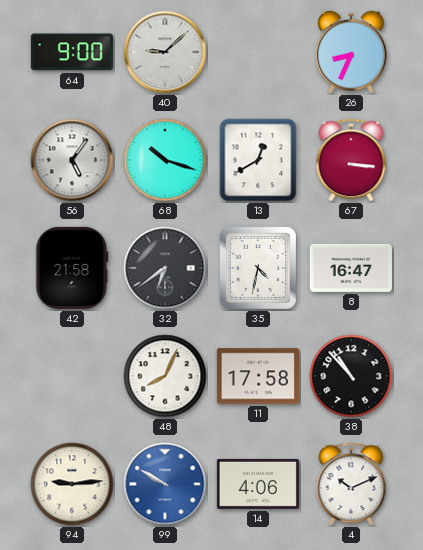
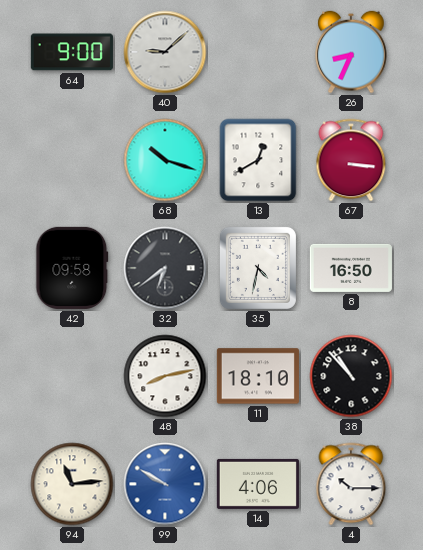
56: 5:06 -> none (72, 160)
42: 21:58 -> 09:58 (72, 268)
8: 16:47 -> 16:50 (351, 268)
48: 8:04 -> 8:13 (165, 376)
11: 17:58 -> 18:10 (258, 376)
94: 9:14 -> 11:14 (72, 484)
4: 10:11 -> 10:15 (351, 484)
